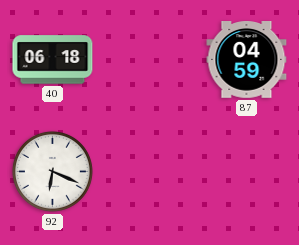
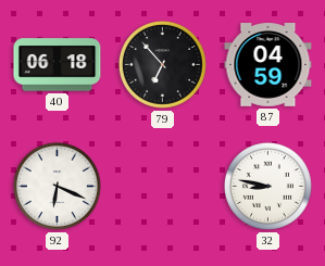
79: none -> 6:53 (162, 64)
32: none -> 8:47 (267, 186)
